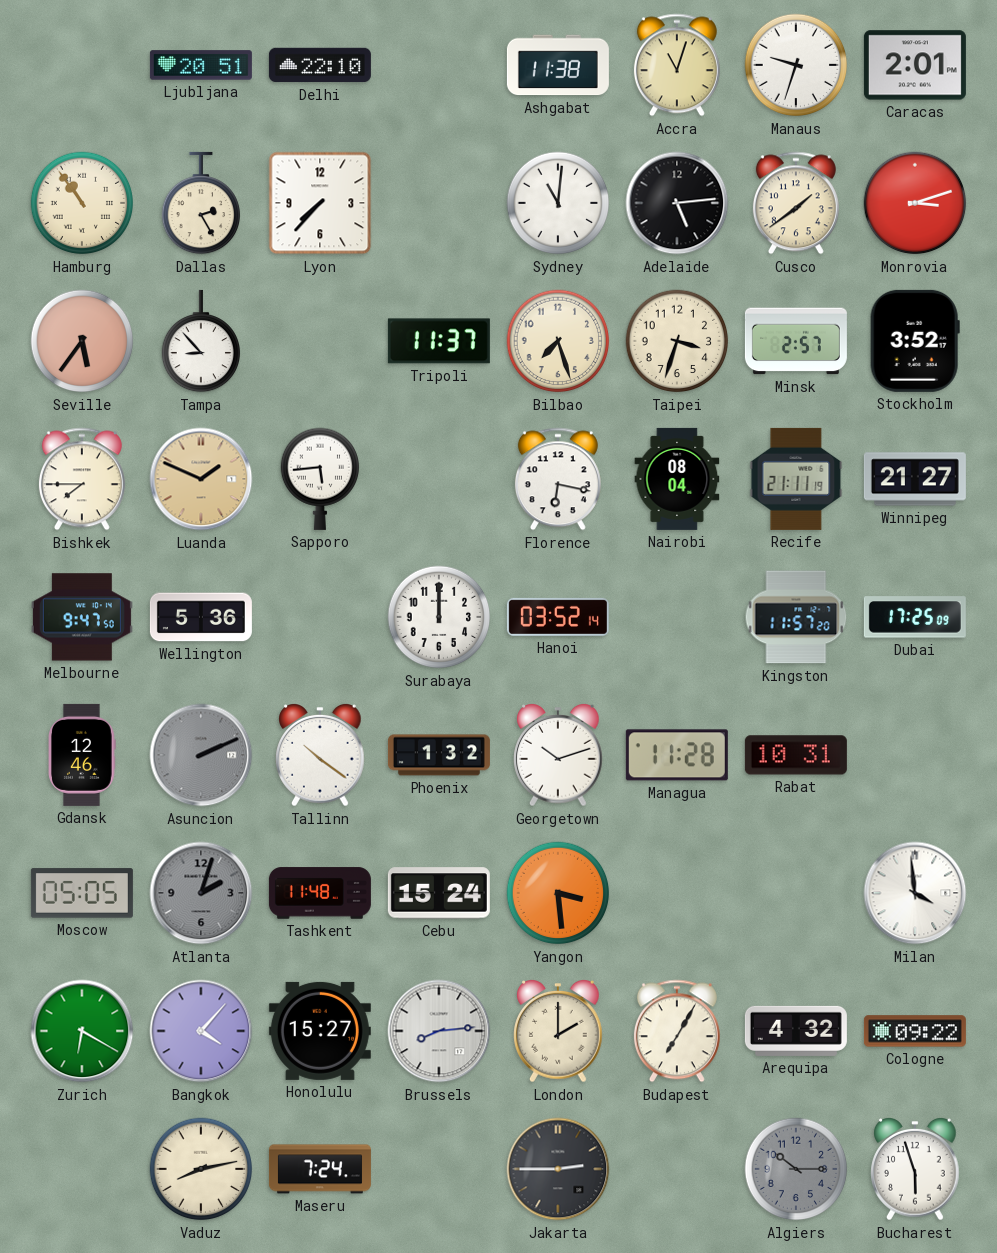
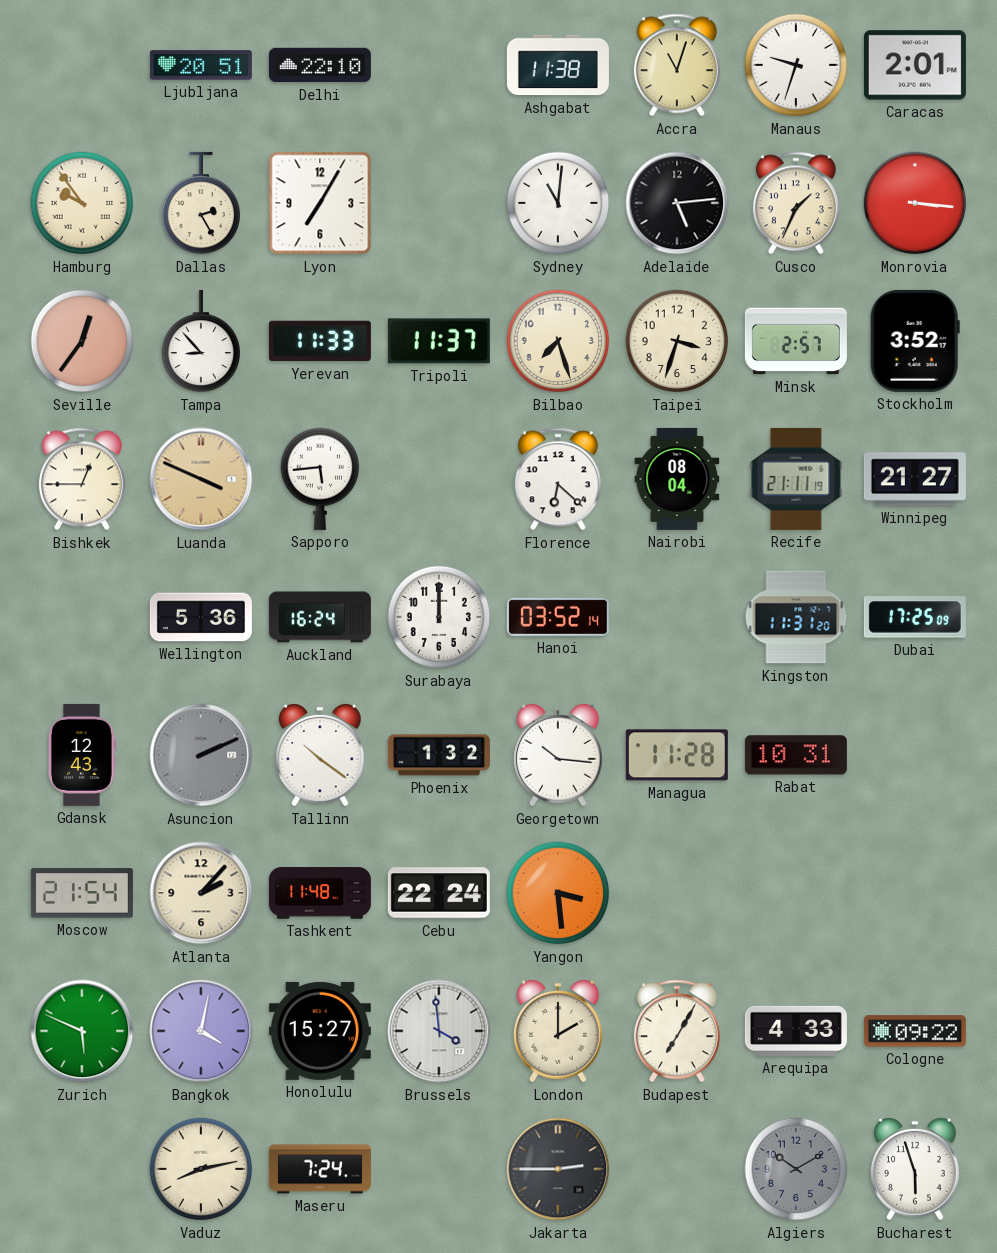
Hamburg: 10:54 -> 9:54 (82, 203)
Lyon: 7:37 -> 7:05 (320, 203)
Cusco: 1:39 -> 1:34 (796, 203)
Monrovia: 3:12 -> 3:16 (915, 203)
Seville: 5:36 -> 12:36 (82, 341)
Yerevan: none -> 11:33 (320, 341)
Bishkek: 7:45 -> 12:45 (82, 479)
Luanda: 1:49 -> 3:49 (201, 479)
Florence: 6:17 -> 6:22 (558, 479)
Melbourne: 9:47 -> none (82, 617)
Auckland: none -> 16:24 (320, 617)
Kingston: 11:57 -> 11:31 (796, 617)
Gdansk: 12:46 -> 12:43 (82, 755)
Georgetown: 10:12 -> 10:16 (558, 756)
Moscow: 05:05 -> 21:54 (82, 893)
Atlanta: 2:03 -> 2:07 (201, 893)
Atlanta dial: grey -> cream (201, 893)
Cebu: 15:24 -> 22:24 (439, 893)
Milan: 3:59 -> none (915, 893)
Zurich: 6:20 -> 5:49 (82, 1031)
Bangkok: 4:07 -> 4:02 (201, 1031)
Brussels: 8:14 -> 3:59 (439, 1031)
Arequipa: 4:32 -> 4:33 (796, 1031)
Algiers: 10:15 -> 10:10 (796, 1169)
